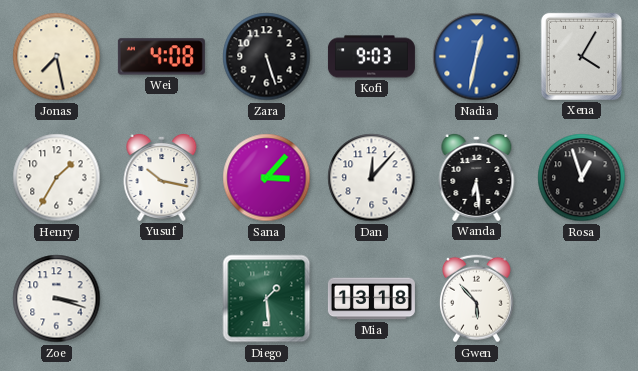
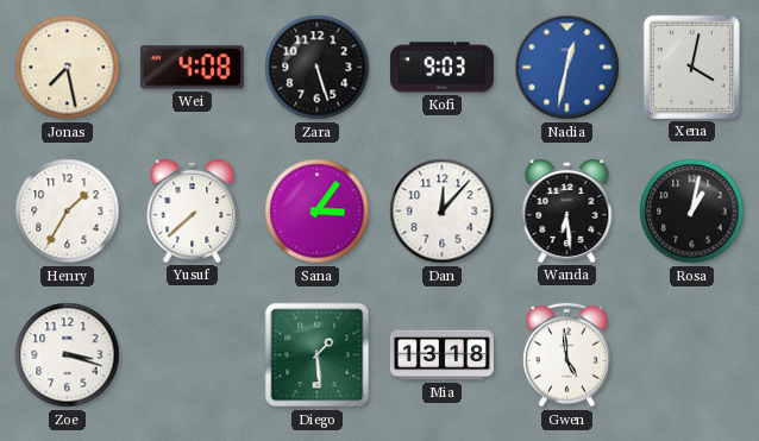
Xena: 4:05 -> 4:02 (691, 67)
Yusuf: 10:17 -> 7:38 (193, 210)
Sana: 3:07 -> 3:06 (318, 212)
Rosa: 12:57 -> 1:02 (692, 212)
Gwen: 5:53 -> 4:59 (566, 355)
